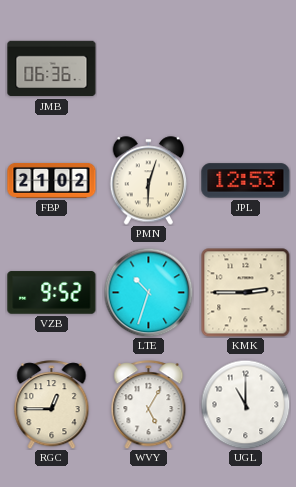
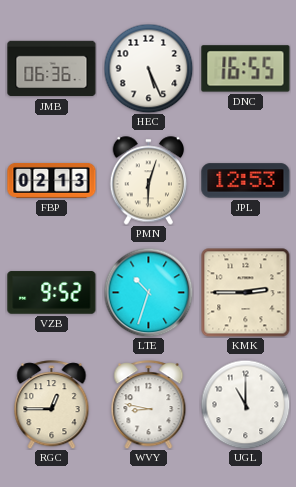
HEC: none -> 5:26 (148, 68)
DNC: none -> 16:55 (246, 69)
FBP: 21:02 -> 02:13 (52, 180)
WVY: 5:05 -> 8:47 (149, 405)
